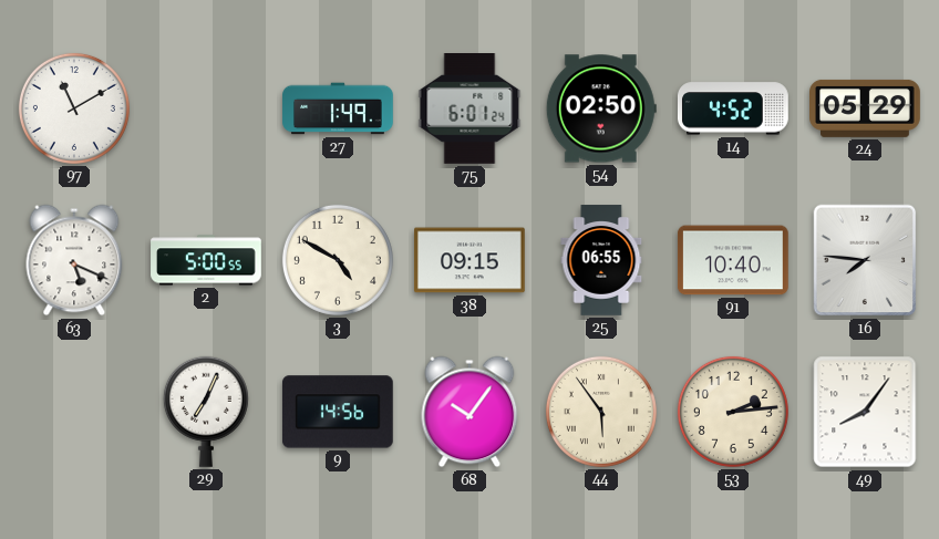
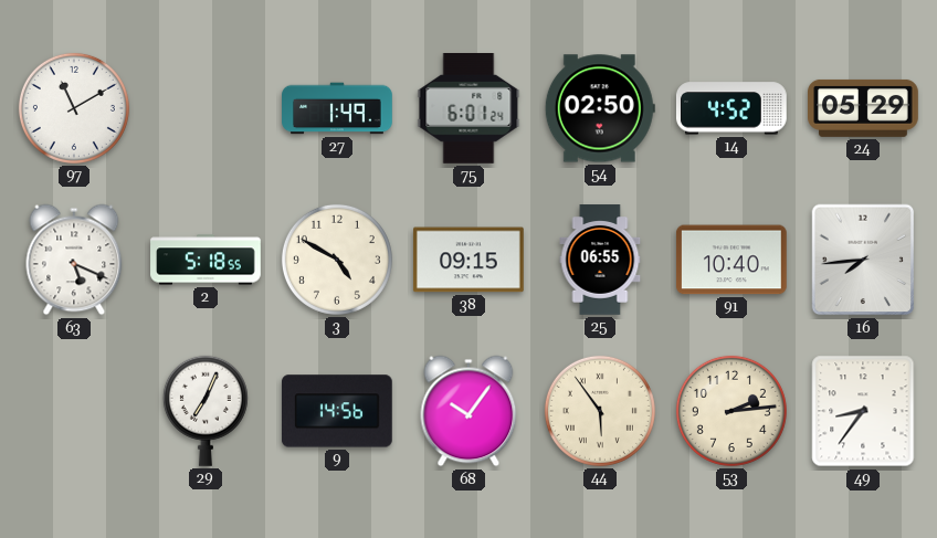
2: 5:00 -> 5:18 (206, 260)
16: 7:46 -> 7:44 (863, 260)
49: 8:06 -> 8:36 (863, 411)
